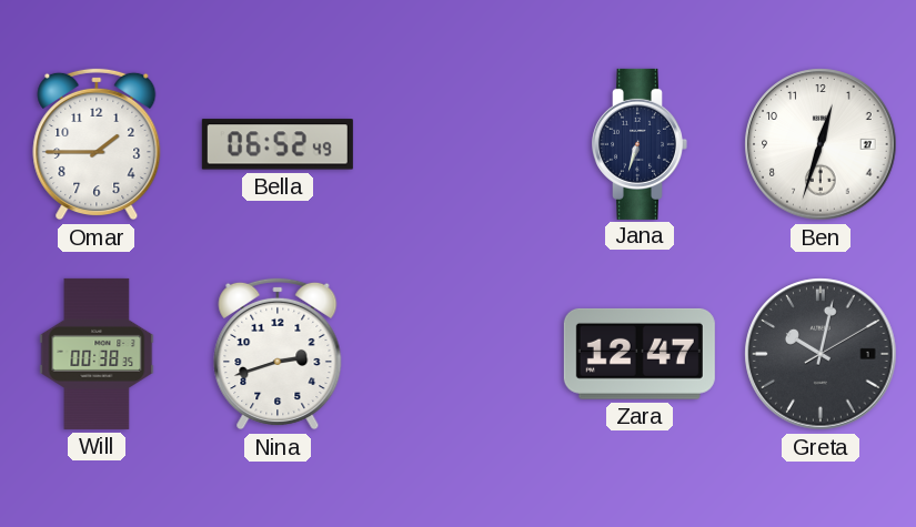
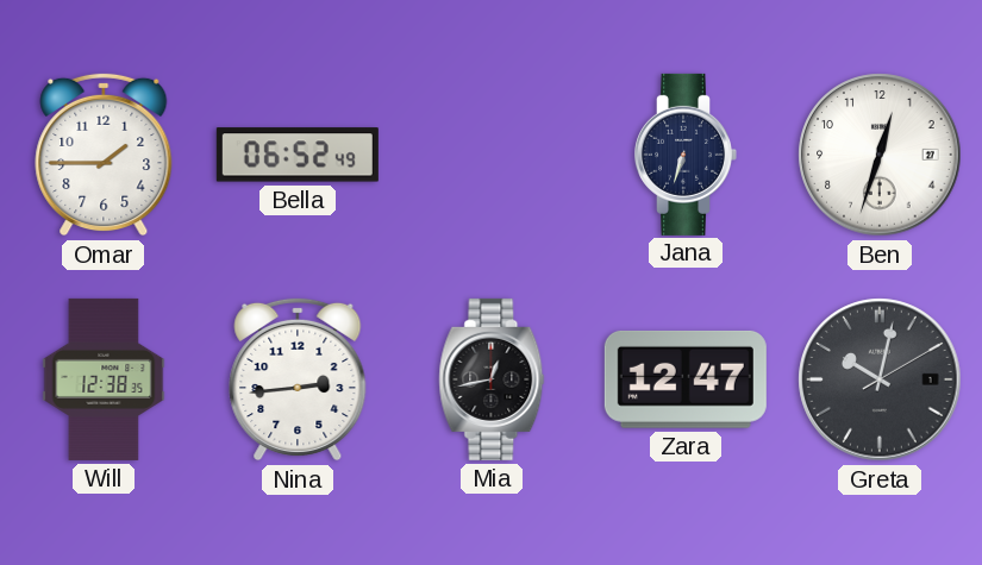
Will: 00:38 -> 12:38 (104, 379)
Nina: 2:42 -> 2:44 (298, 379)
Mia: none -> 12:43 (492, 379)
